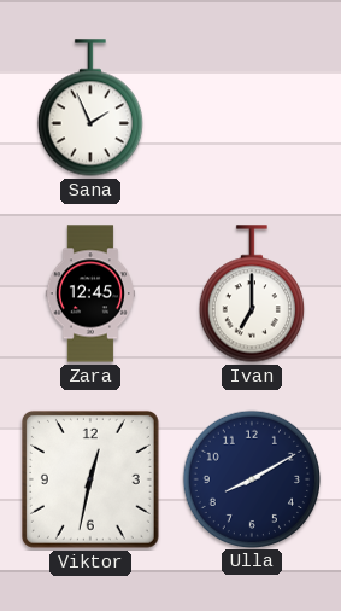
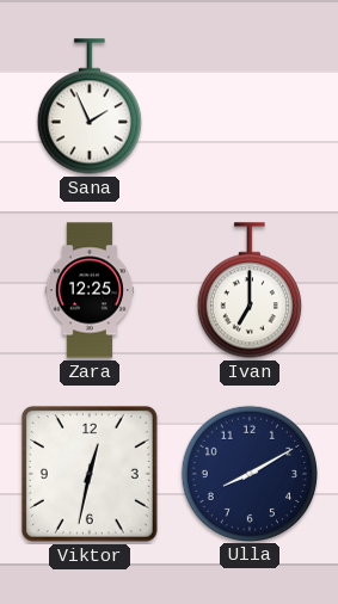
Zara: 12:45 -> 12:25 (90, 290)
